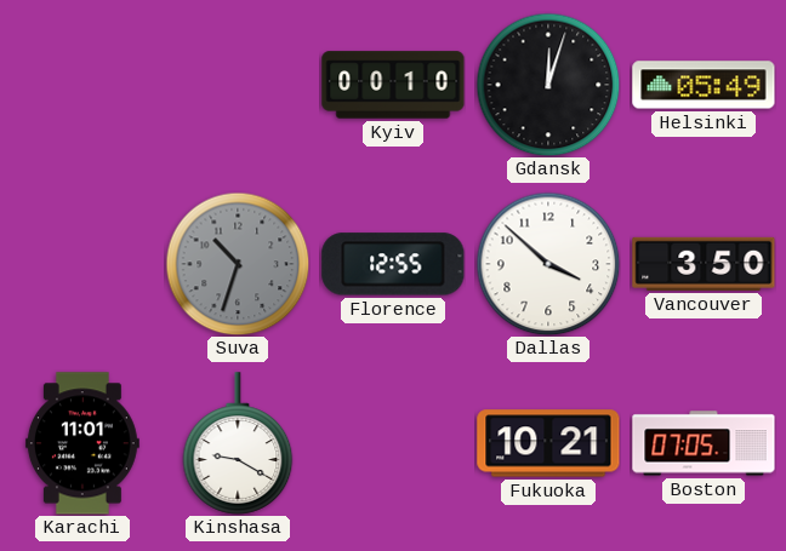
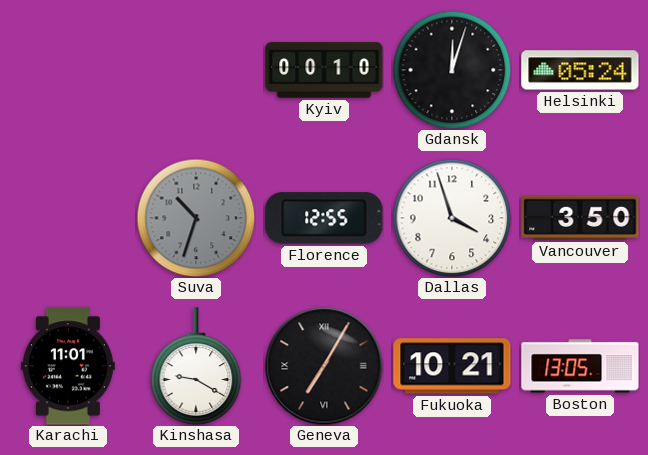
Helsinki: 05:49 -> 05:24 (580, 70)
Dallas: 3:52 -> 3:57 (452, 218)
Geneva: none -> 7:05 (324, 366)
Boston: 07:05 -> 13:05 (580, 366)
